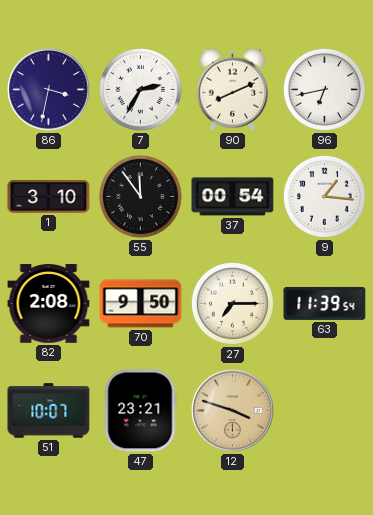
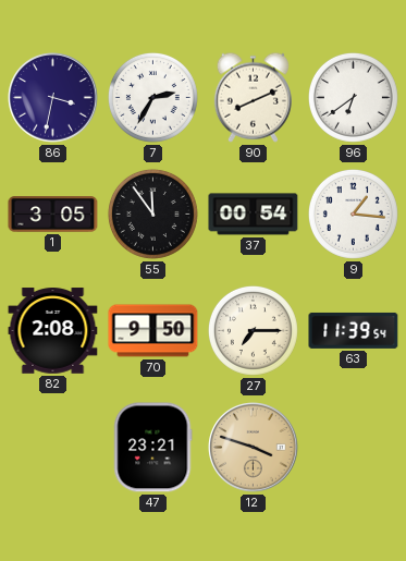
96: 6:43 -> 6:39 (353, 97)
1: 3:10 -> 3:05 (53, 215)
51: 10:07 -> none (49, 411)
